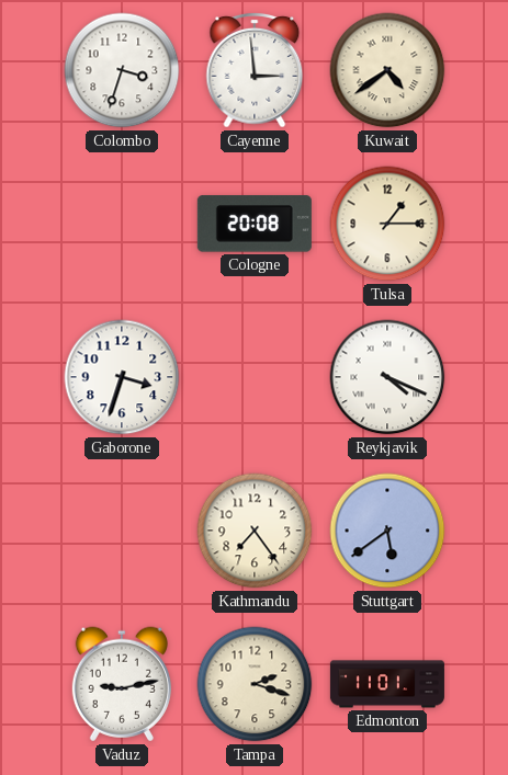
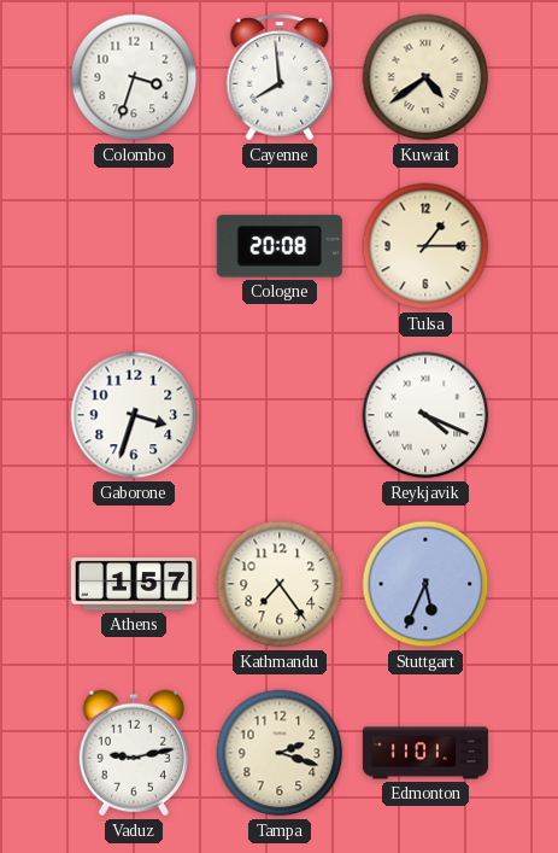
Cayenne: 2:59 -> 7:59 (280, 77)
Athens: none -> 1:57 (134, 584)
Stuttgart: 5:39 -> 5:34 (425, 584)
